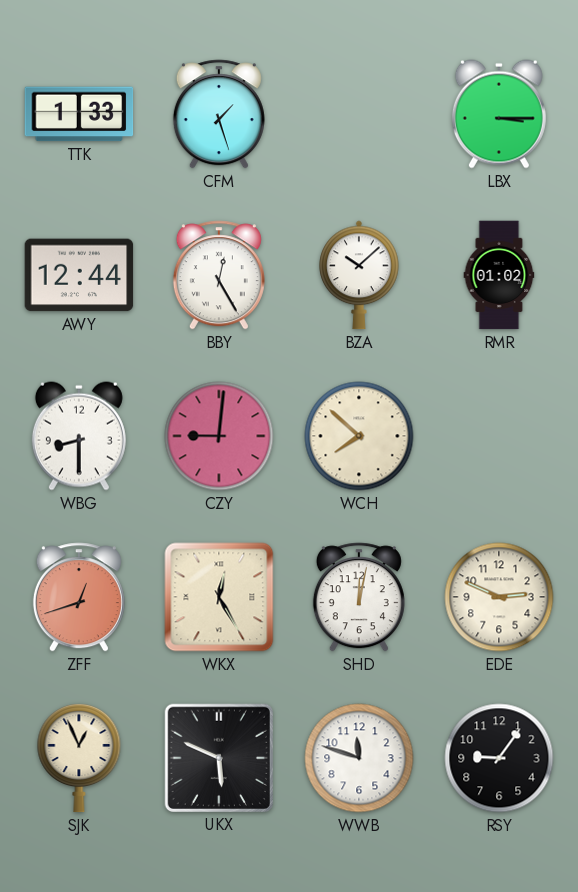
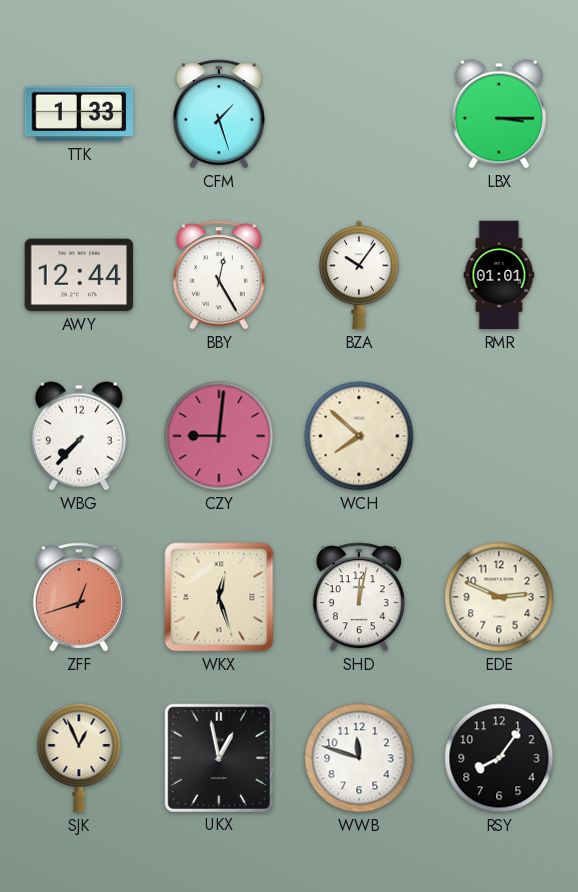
BZA: 10:08 -> 10:06 (359, 275)
RMR: 01:02 -> 01:01 (499, 275)
WBG: 8:30 -> 7:37 (79, 436)
WKX: 12:25 -> 12:27 (219, 597)
UKX: 5:49 -> 12:58 (218, 757)
RSY: 9:06 -> 8:06 (499, 758)
